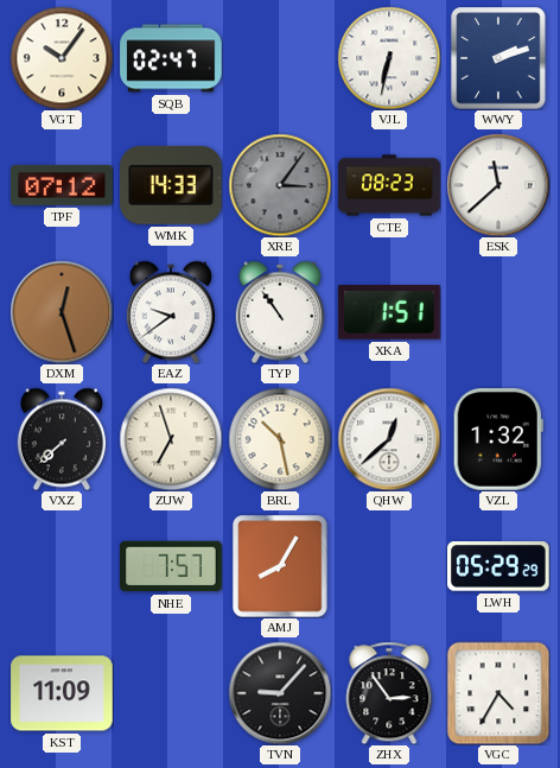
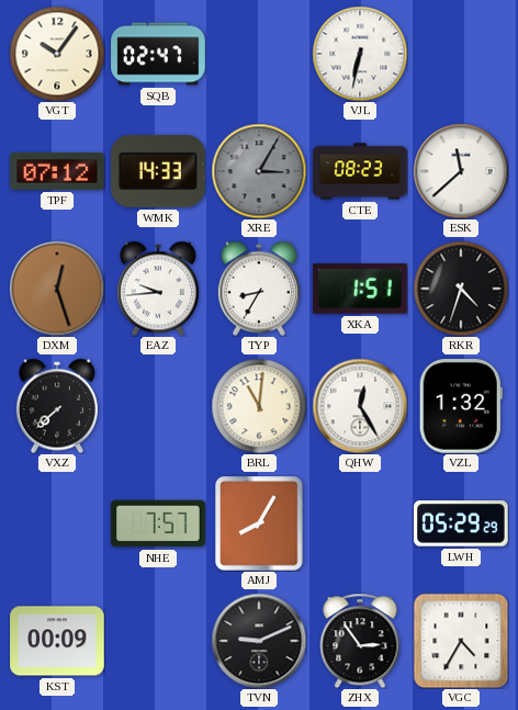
WWY: 2:12 -> none (498, 58)
XRE: 3:06 -> 3:05 (259, 171)
EAZ: 9:39 -> 9:44 (158, 289)
TYP: 10:54 -> 8:35 (259, 289)
RKR: none -> 4:33 (461, 289)
ZUW: 6:57 -> none (171, 439)
BRL: 10:28 -> 11:01 (259, 406)
QHW: 12:38 -> 12:25 (360, 406)
KST: 11:09 -> 00:09 (57, 641)
TVN: 9:07 -> 9:11 (259, 641)
